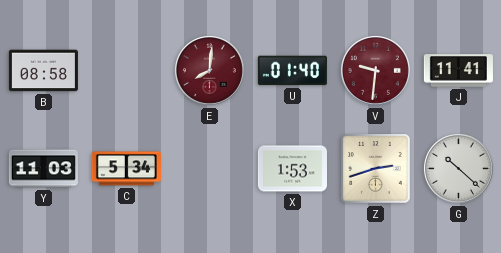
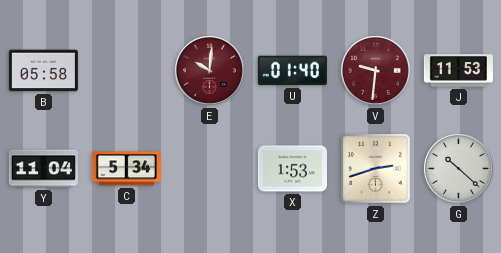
B: 08:58 -> 05:58 (43, 71)
E: 8:01 -> 10:01 (209, 70)
J: 11:41 -> 11:53 (458, 71)
Y: 11:03 -> 11:04 (43, 169)
